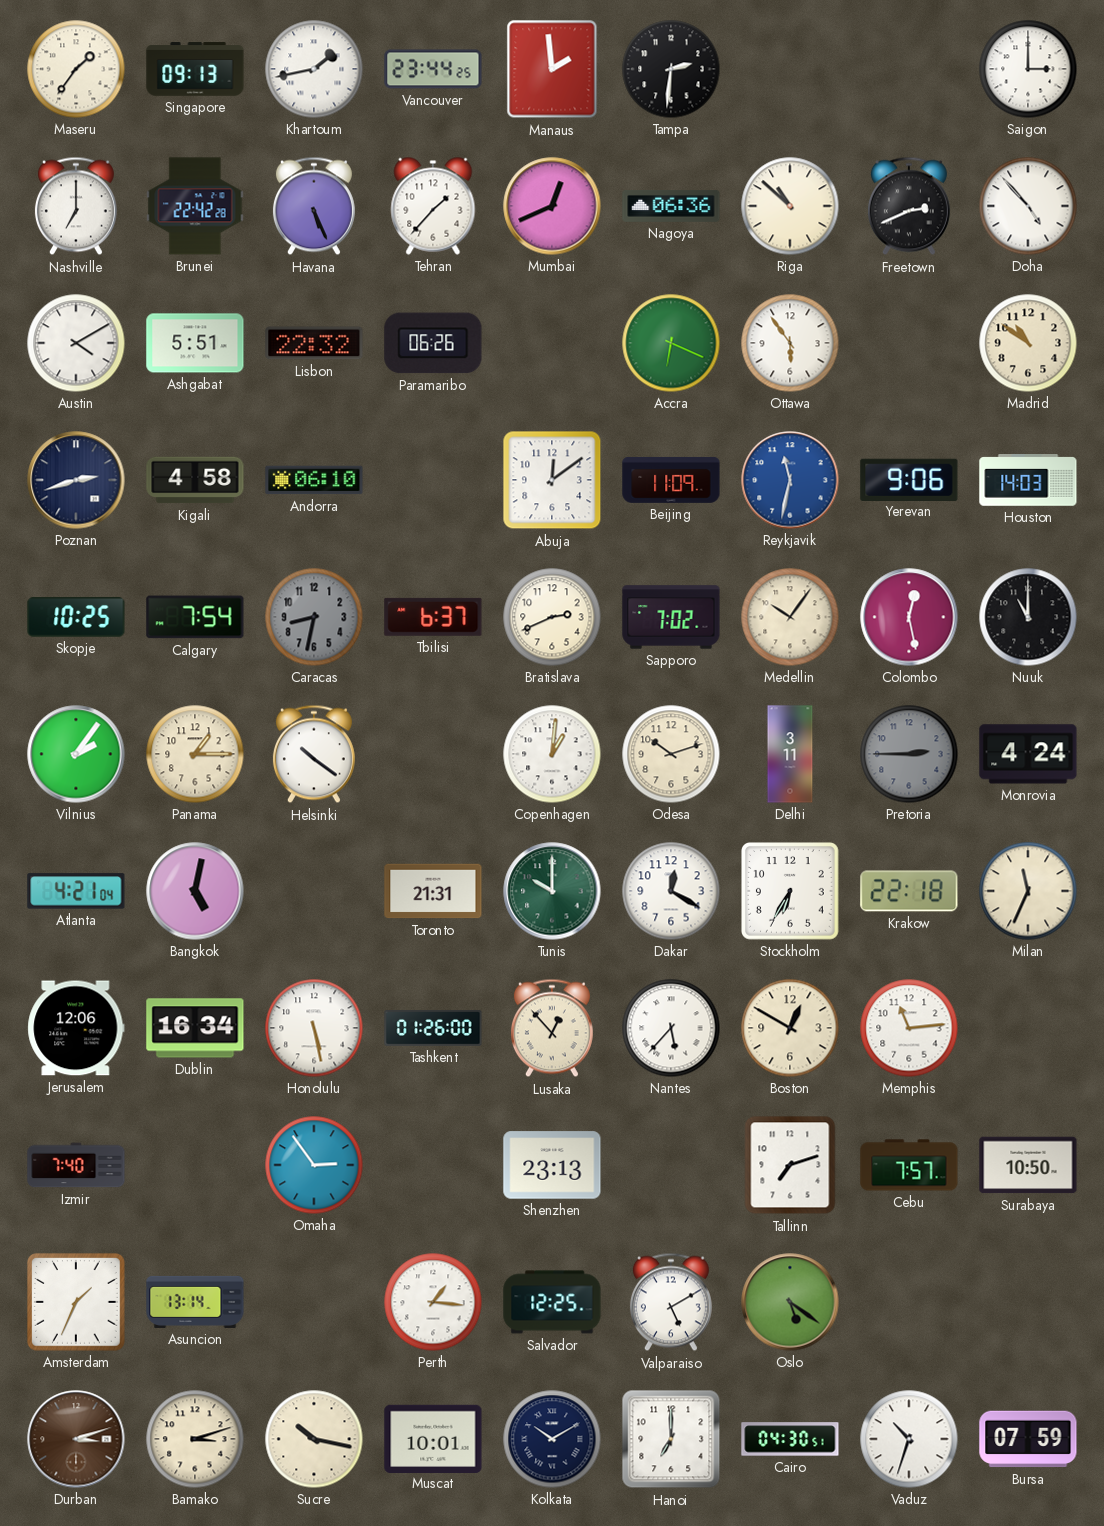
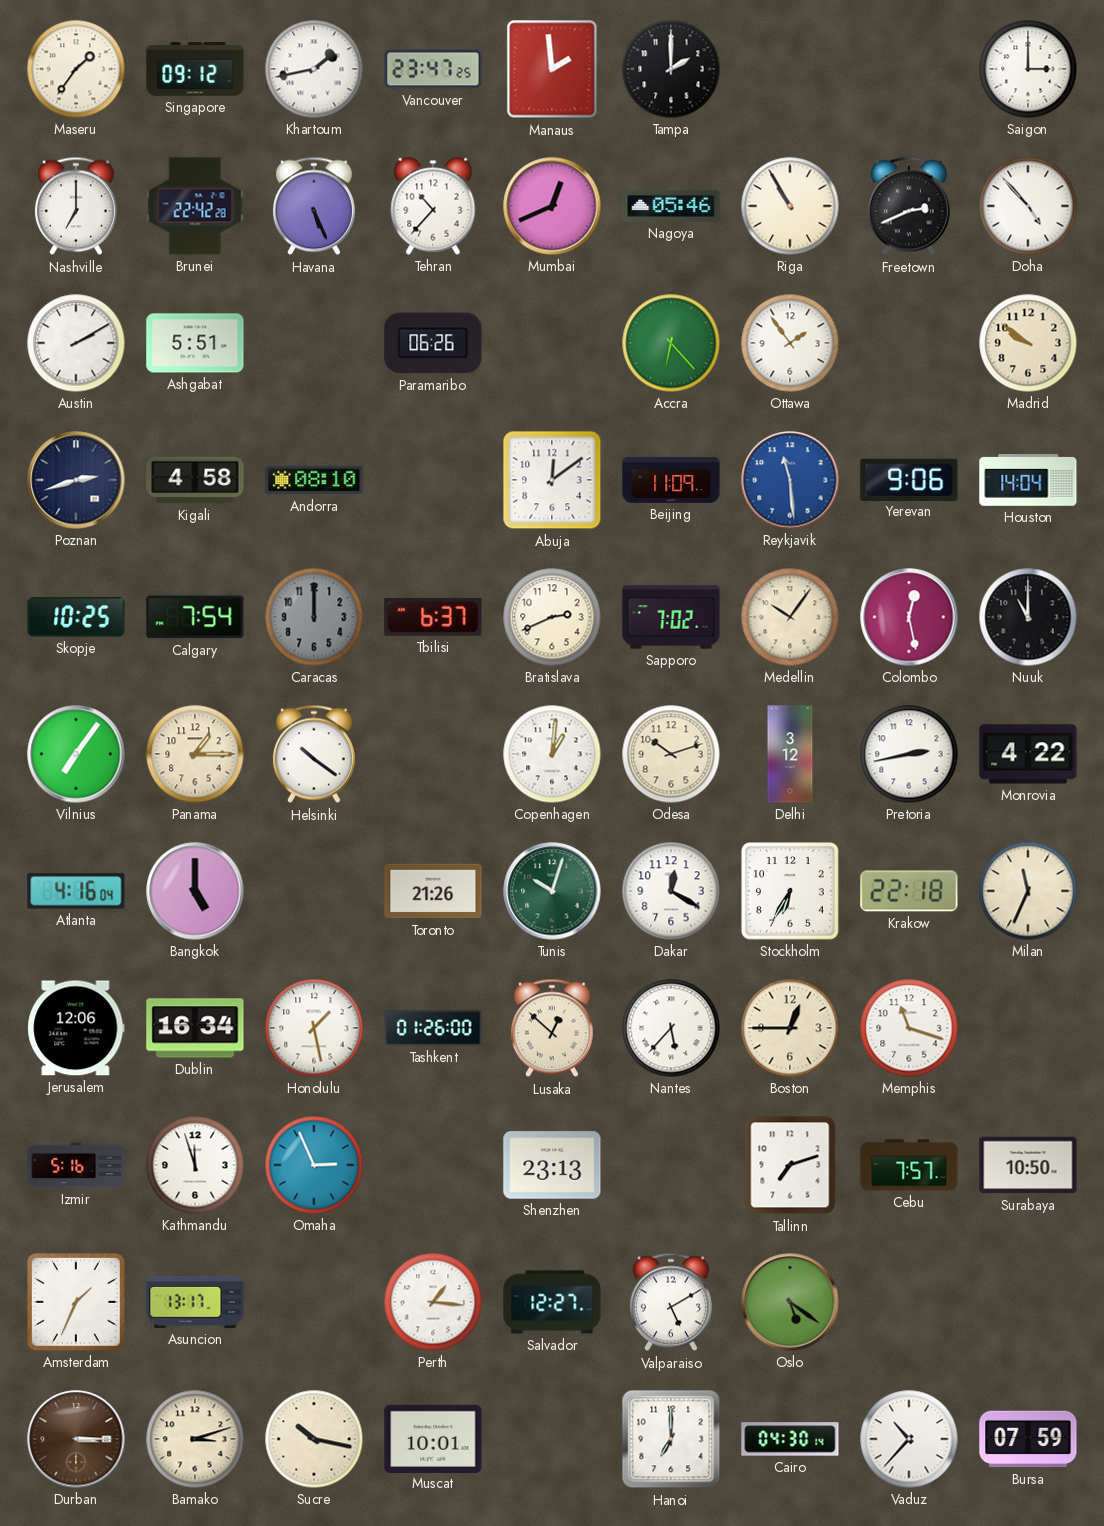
Singapore: 09:13 -> 09:12 (195, 69)
Vancouver: 23:44 -> 23:47 (433, 69)
Tampa: 2:31 -> 2:00 (671, 69)
Tehran: 1:37 -> 10:37 (433, 206)
Nagoya: 06:36 -> 05:46 (671, 207)
Riga: 10:52 -> 10:55 (790, 206)
Austin: 4:10 -> 2:10 (76, 343)
Lisbon: 22:32 -> none (314, 343)
Accra: 6:19 -> 6:23 (671, 343)
Ottawa: 5:54 -> 1:54 (790, 343)
Madrid: 10:51 -> 9:51 (1028, 343)
Andorra: 06:10 -> 08:10 (314, 480)
Reykjavik: 11:32 -> 11:29 (790, 480)
Houston: 14:03 -> 14:04 (1028, 481)
Caracas: 8:32 -> 12:00 (314, 617)
Vilnius: 2:06 -> 7:06 (76, 754)
Delhi: 3:11 -> 3:12 (790, 754)
Pretoria: 2:45 -> 2:43 (909, 754)
Pretoria dial: grey -> white (909, 754)
Monrovia: 4:24 -> 4:22 (1028, 754)
Atlanta: 4:21 -> 4:16 (76, 891)
Bangkok: 5:02 -> 5:00 (195, 891)
Toronto: 21:31 -> 21:26 (433, 891)
Tunis: 10:00 -> 10:03 (552, 891)
Honolulu: 5:28 -> 1:28 (314, 1028)
Lusaka: 12:53 -> 12:52 (552, 1028)
Boston: 12:50 -> 12:45 (790, 1028)
Memphis: 11:14 -> 11:18 (909, 1028)
Izmir: 7:40 -> 5:16 (76, 1165)
Kathmandu: none -> 11:57 (195, 1165)
Omaha: 2:54 -> 2:56 (314, 1165)
Asuncion: 13:14 -> 13:17 (195, 1302)
Salvador: 12:25 -> 12:27 (552, 1302)
Durban: 3:12 -> 3:15 (76, 1439)
Kolkata: 10:10 -> none (552, 1439)
Cairo: 04:30:51 -> 04:30:14 (790, 1439)
Vaduz: 10:33 -> 10:37 (909, 1439)
